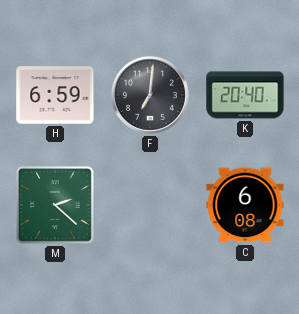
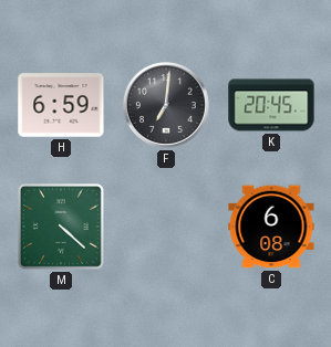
K: 20:40 -> 20:45 (271, 105)
M: 2:22 -> 4:22 (61, 227)
